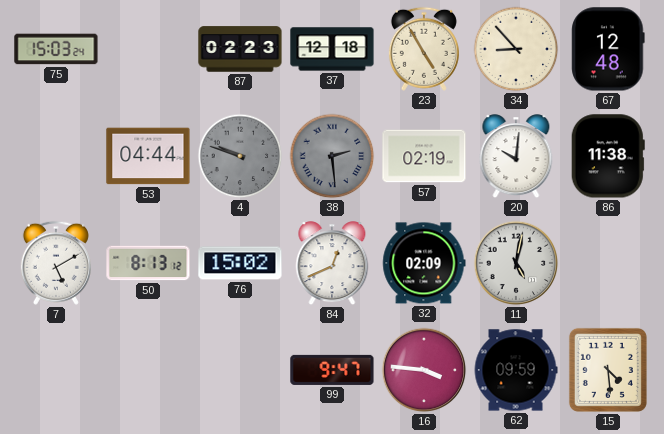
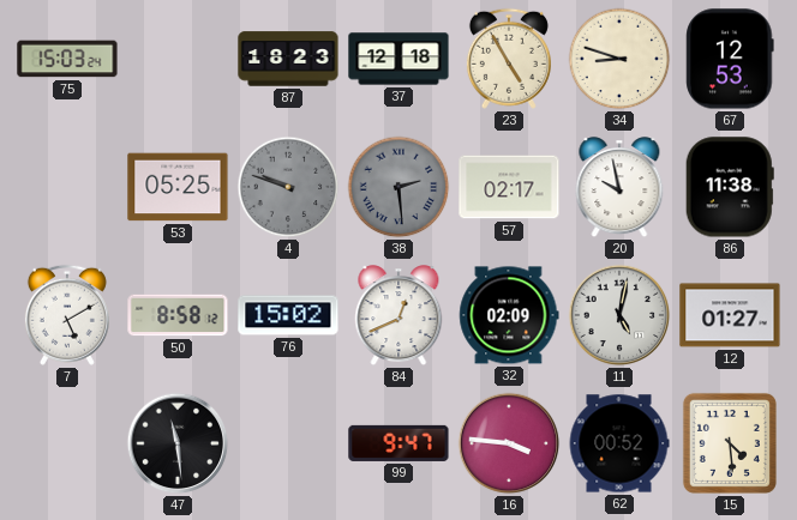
87: 02:23 -> 18:23 (288, 59)
34: 8:53 -> 8:48 (619, 59)
67: 12:48 -> 12:53 (730, 59)
53: 04:44 -> 05:25 (178, 187)
57: 02:19 -> 02:17 (509, 187)
20: 10:01 -> 9:58 (619, 188)
50: 8:13 -> 8:58 (178, 315)
12: none -> 01:27 (730, 315)
47: none -> 11:29 (178, 443)
62: 09:59 -> 00:52 (619, 443)
